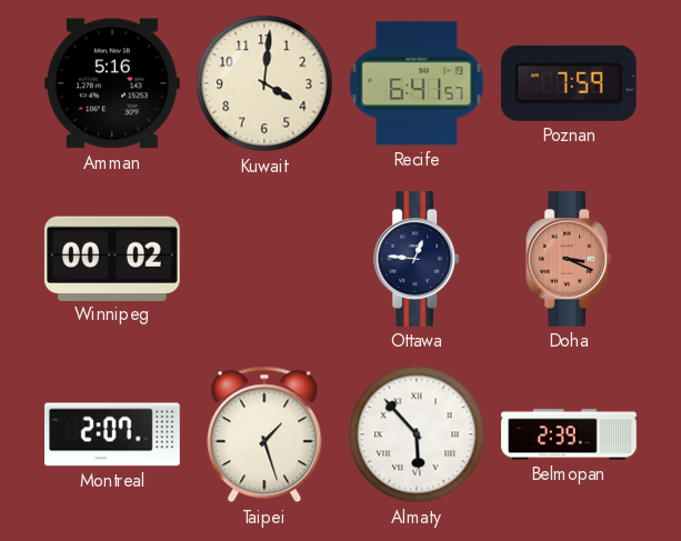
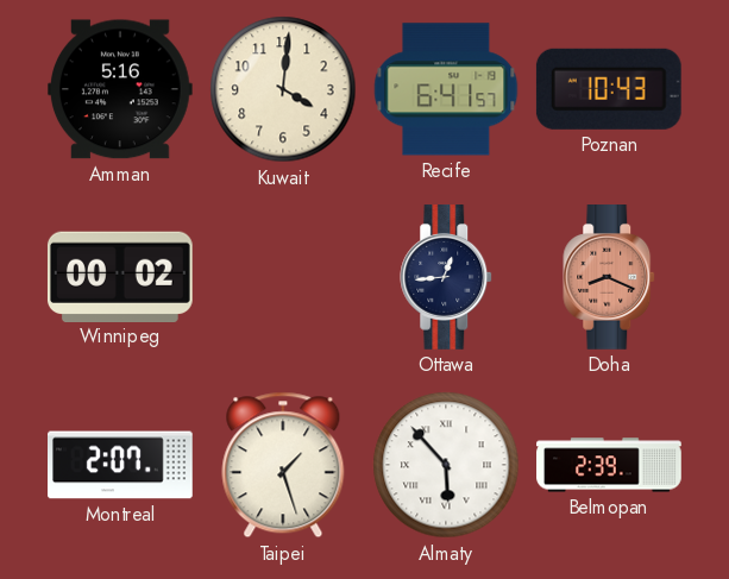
Poznan: 7:59 -> 10:43 (609, 89)
Ottawa: 12:46 -> 12:44 (447, 278)
Doha: 3:19 -> 8:19 (610, 278)
